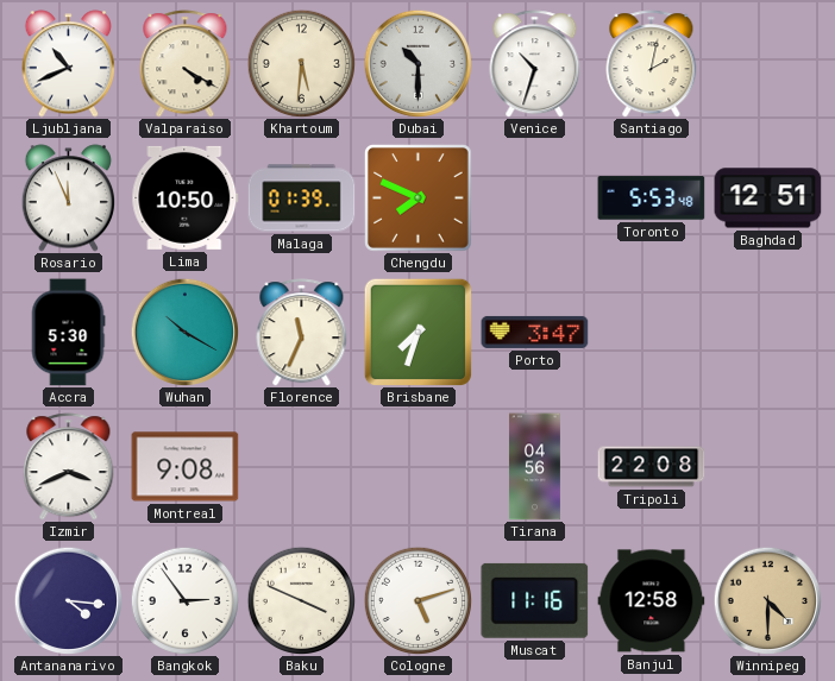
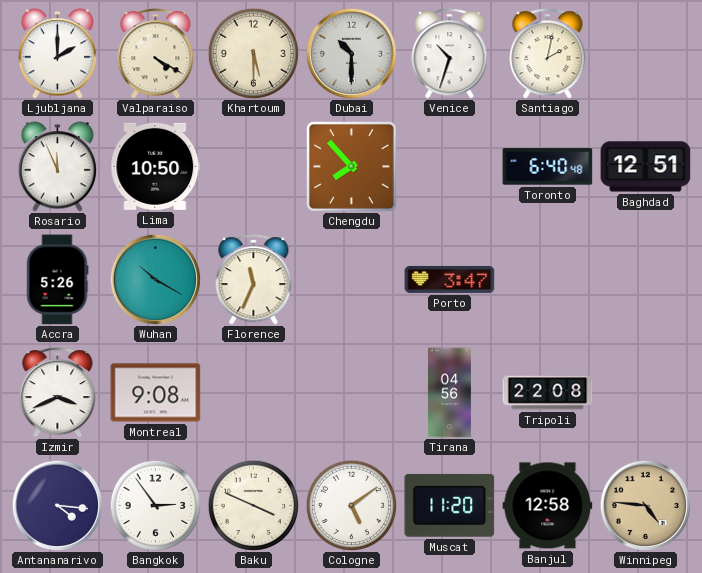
Ljubljana: 10:41 -> 2:00 (57, 54)
Khartoum: 5:31 -> 5:30 (253, 53)
Malaga: 01:39 -> none (302, 198)
Chengdu: 7:49 -> 7:53 (352, 167)
Toronto: 5:53 -> 6:40 (548, 167)
Accra: 5:30 -> 5:26 (57, 280)
Brisbane: 7:33 -> none (417, 332)
Cologne: 5:12 -> 5:09 (351, 505)
Muscat: 11:16 -> 11:20 (450, 505)
Winnipeg: 4:30 -> 4:46 (645, 505)
